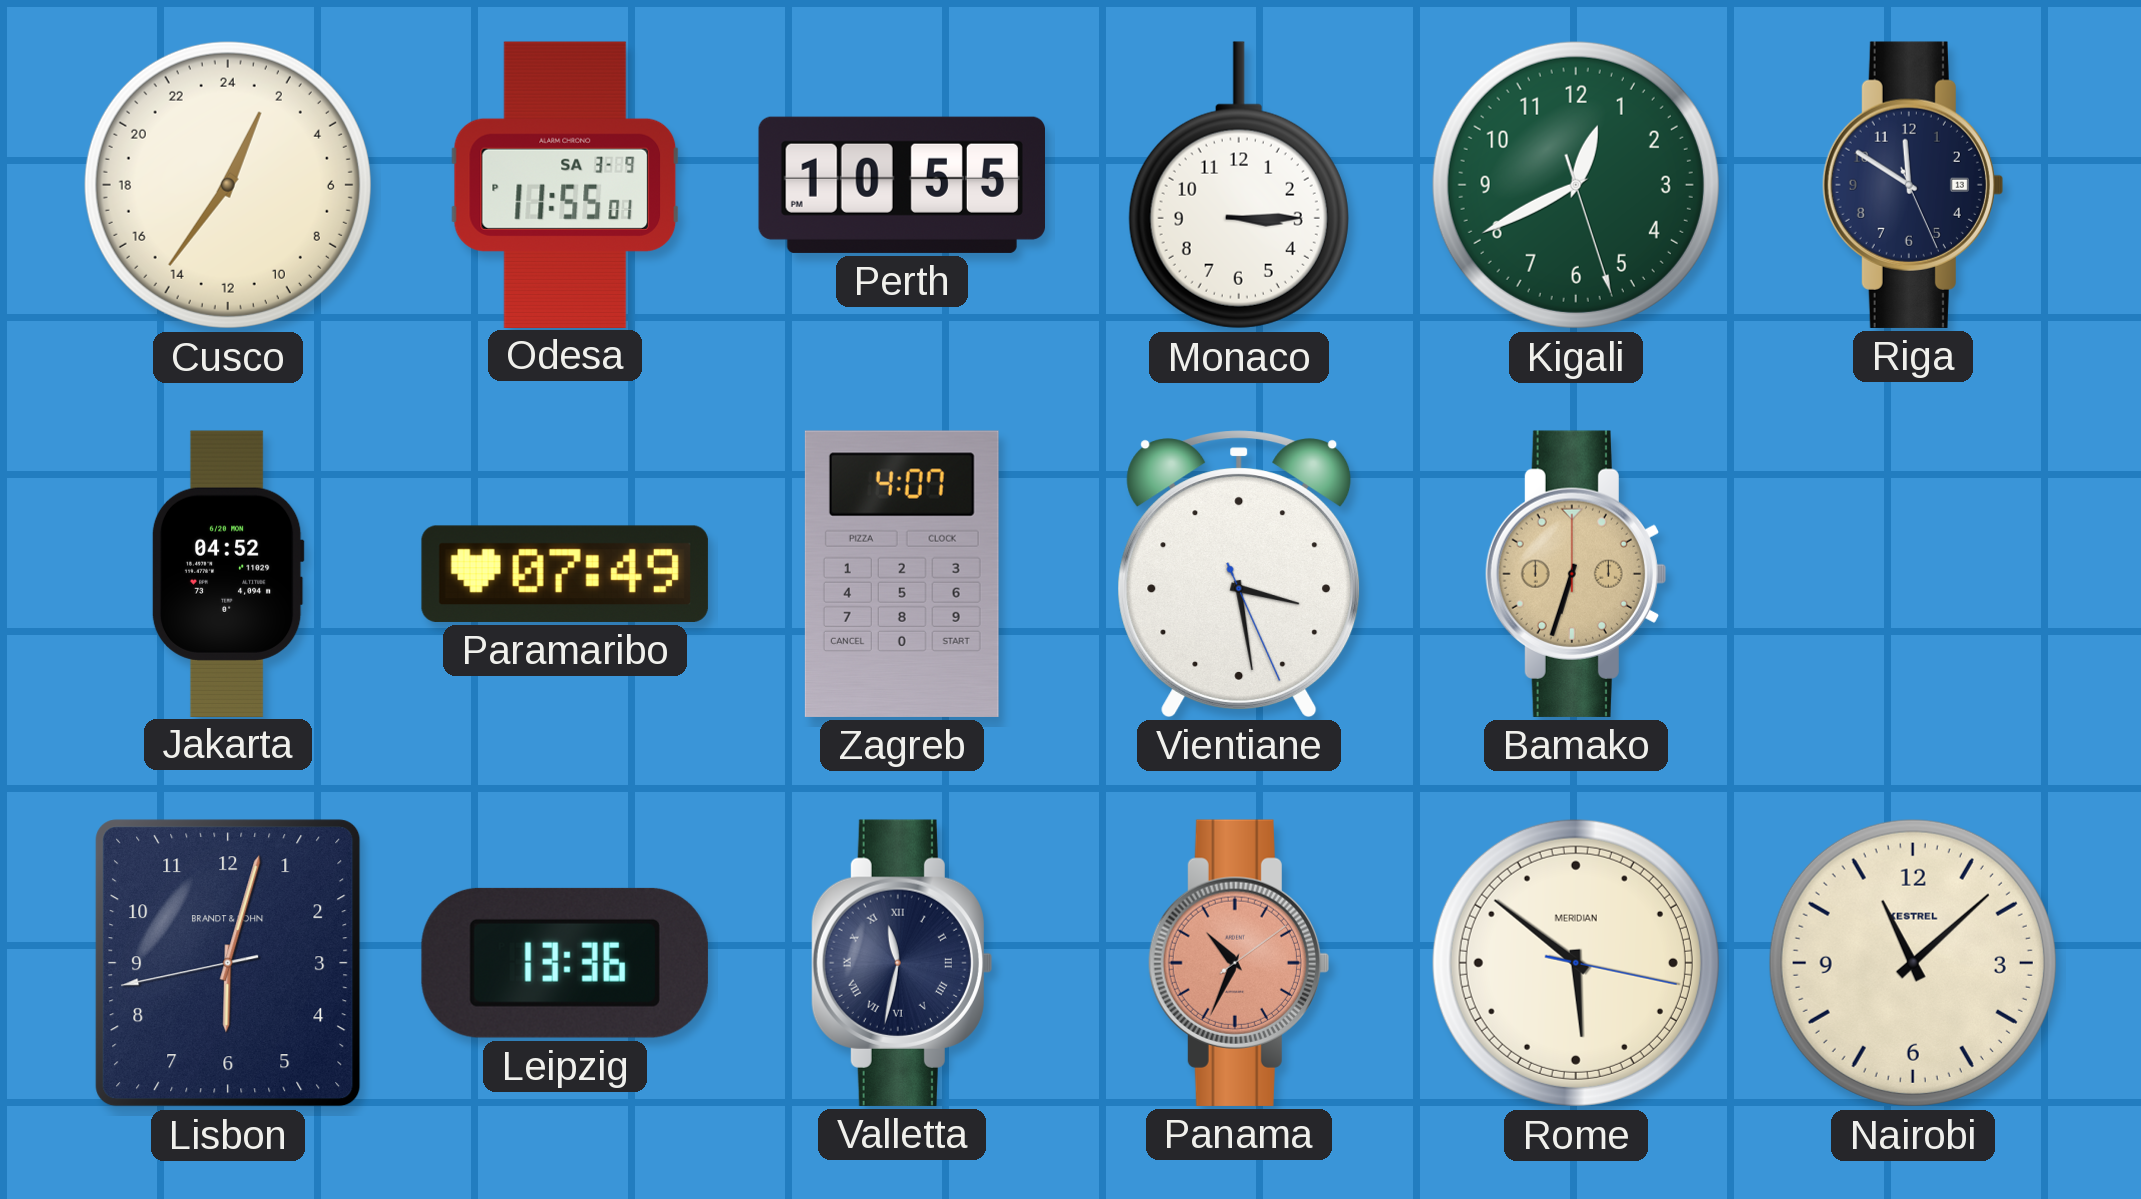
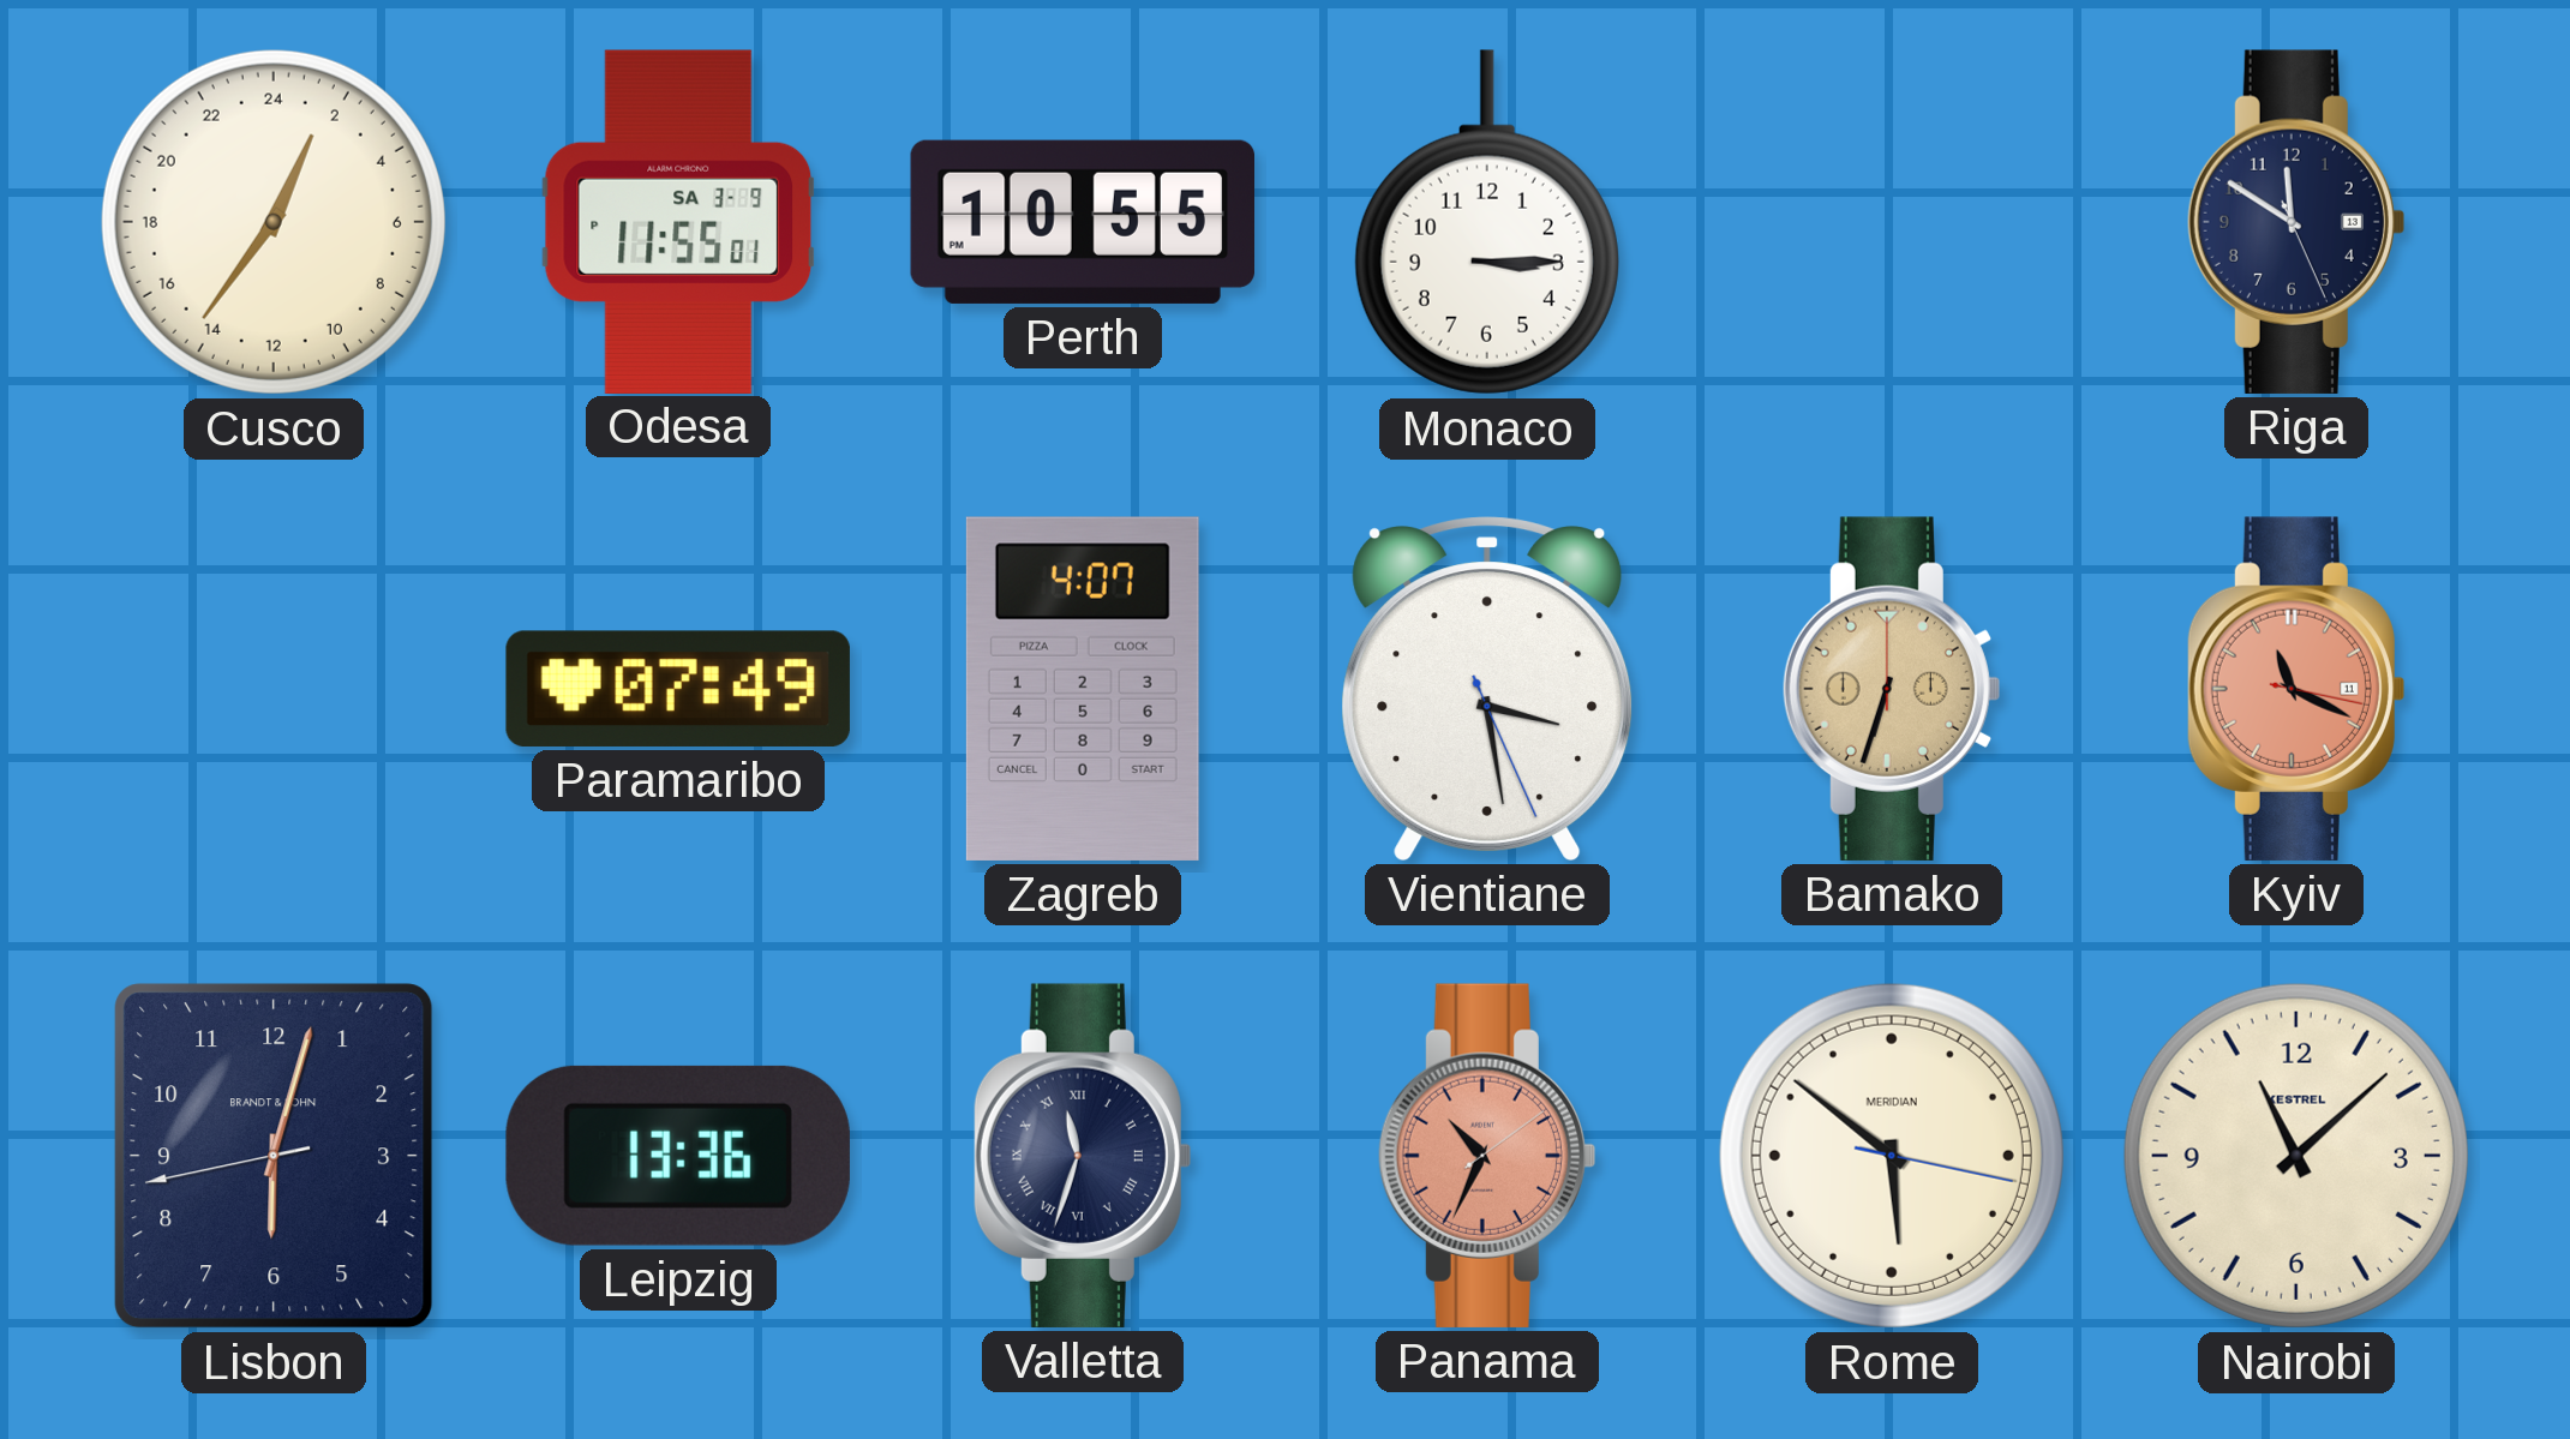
Kigali: 12:40 -> none (1576, 185)
Jakarta: 04:52 -> none (228, 573)
Kyiv: none -> 11:19 (2295, 689)
Valletta: 11:32 -> 11:33 (1082, 1156)
